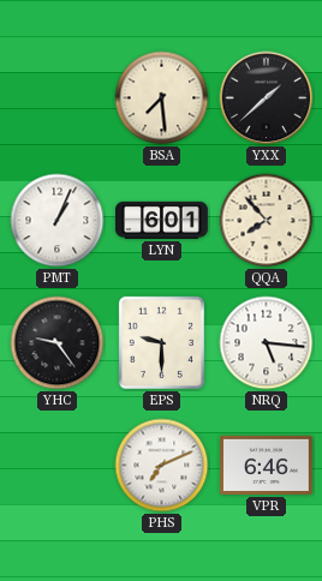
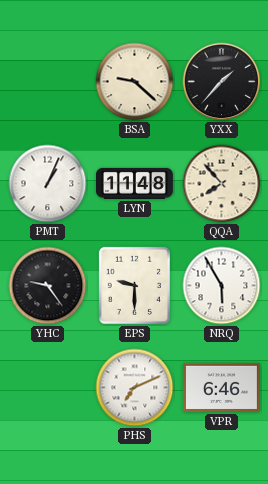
BSA: 7:29 -> 9:22 (135, 82)
YXX: 1:38 -> 1:37 (222, 82)
LYN: 6:01 -> 11:48 (134, 183)
NRQ: 5:16 -> 5:55 (222, 286)
